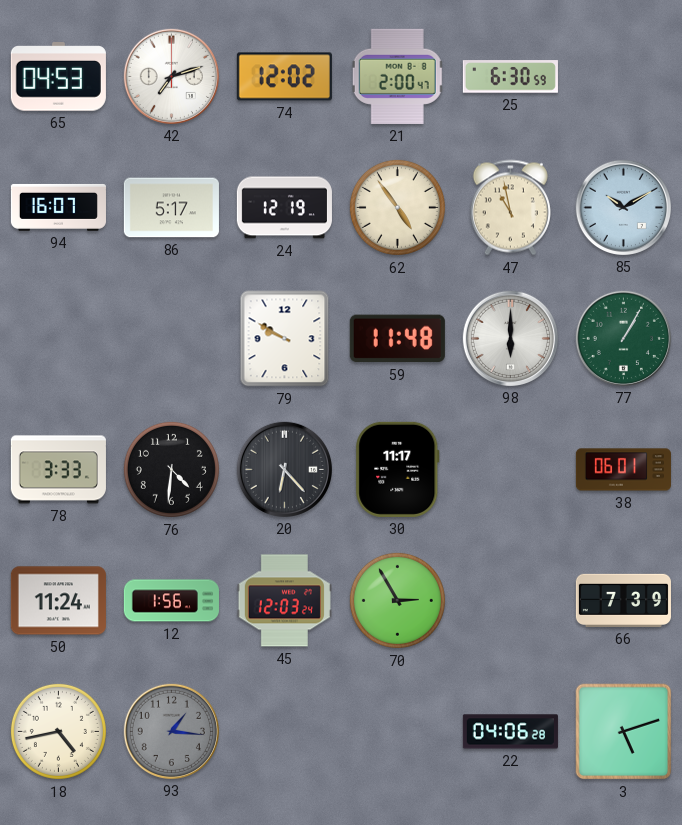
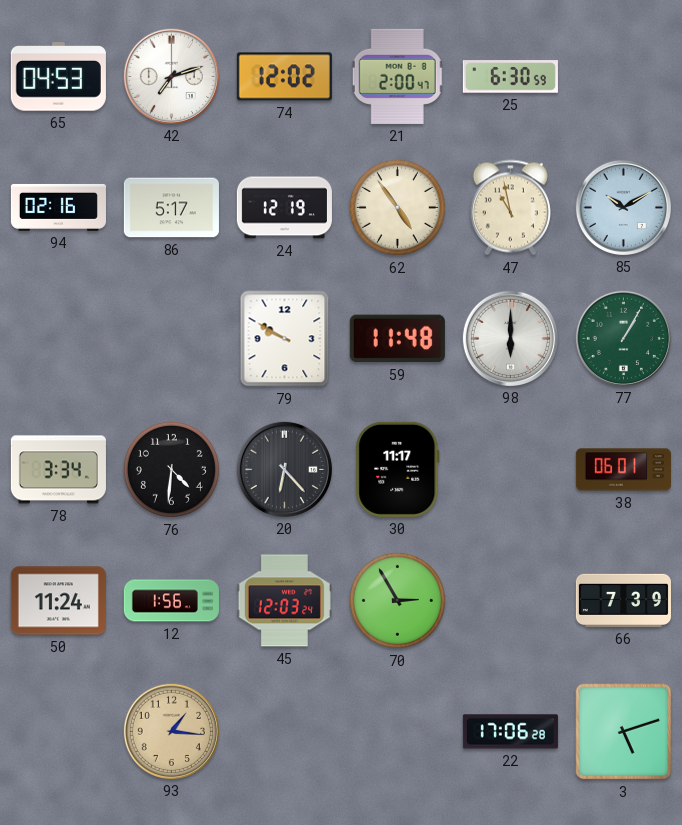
94: 16:07 -> 02:16 (58, 207)
78: 3:33 -> 3:34 (58, 470)
18: 4:43 -> none (58, 731)
93 dial: grey -> champagne (171, 731)
22: 04:06 -> 17:06 (510, 732)
